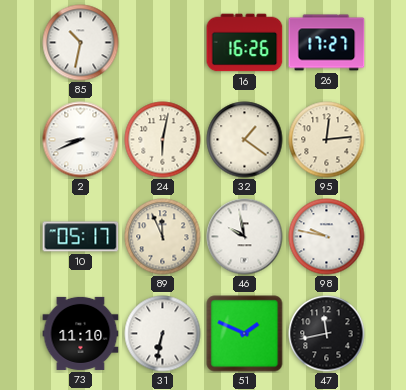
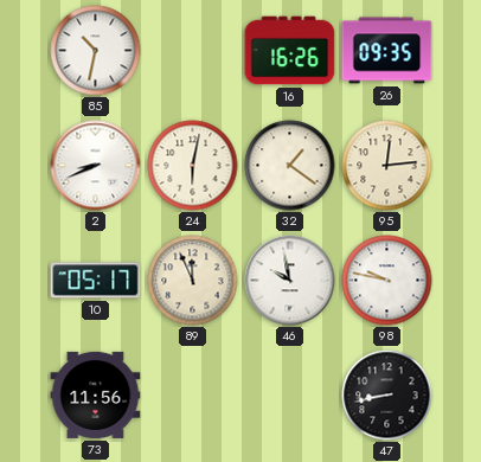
26: 17:27 -> 09:35 (387, 51)
73: 11:10 -> 11:56 (96, 394)
31: 6:32 -> none (163, 334)
51: 1:49 -> none (245, 334)
47: 11:43 -> 8:43 (387, 396)
